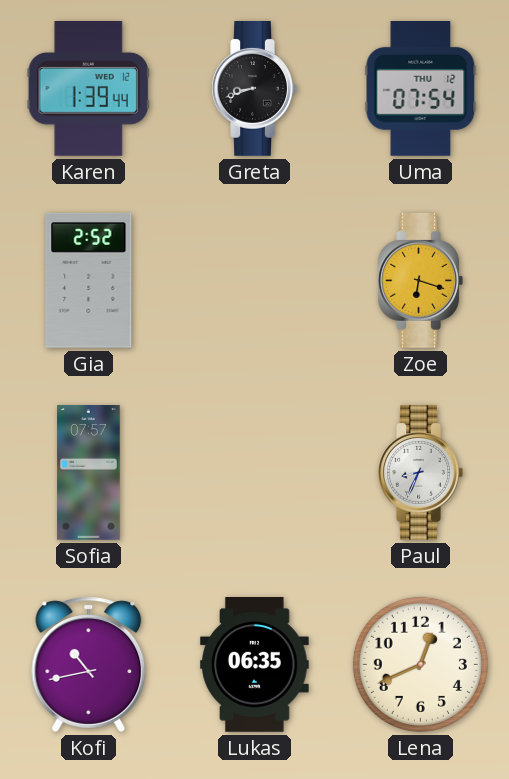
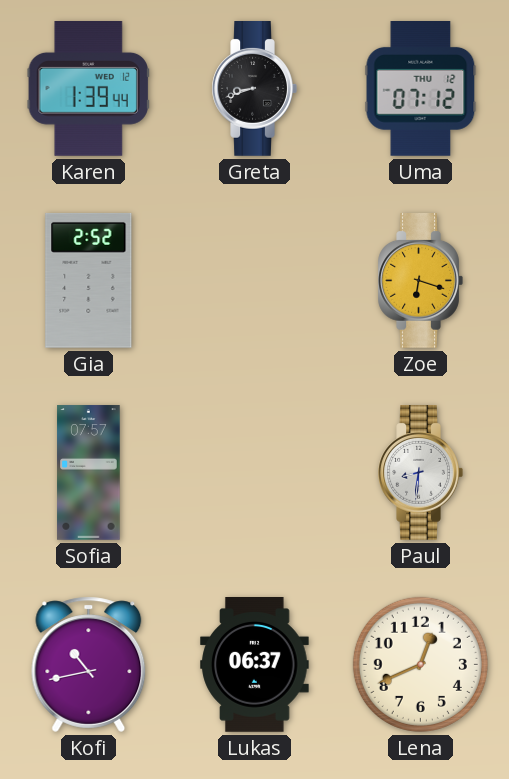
Uma: 07:54 -> 07:12 (421, 89)
Paul: 8:34 -> 8:31 (420, 473)
Lukas: 06:35 -> 06:37 (255, 665)
